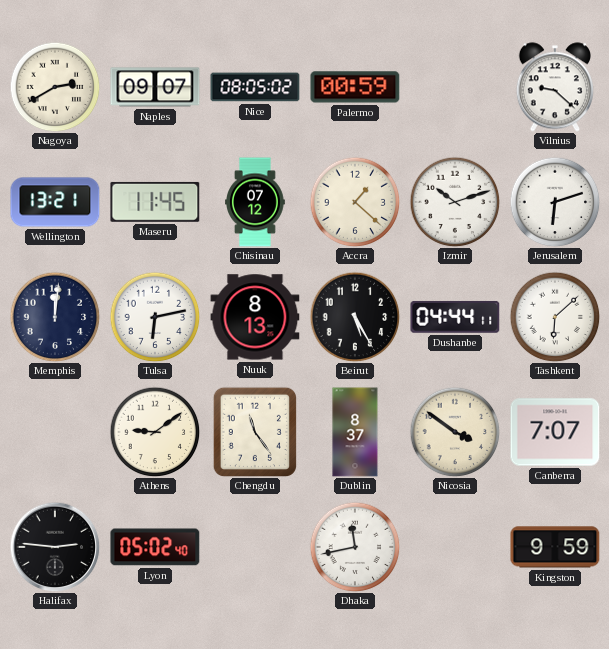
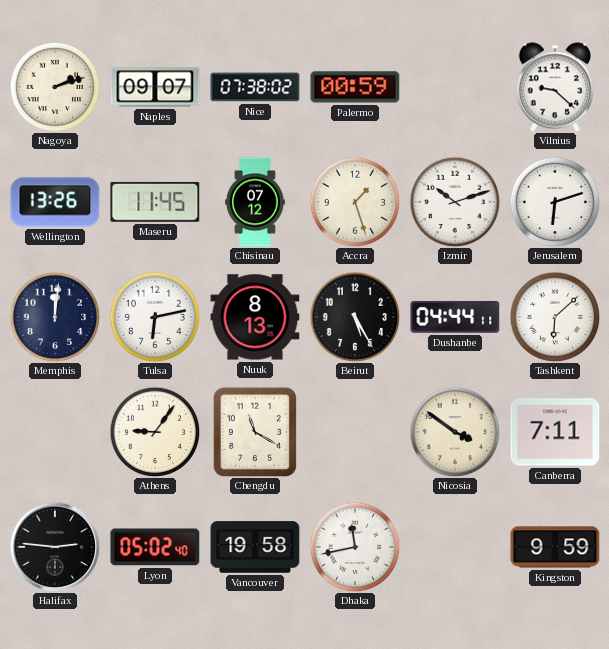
Nagoya: 2:40 -> 2:12 (55, 87)
Nice: 08:05 -> 07:38 (255, 87)
Wellington: 13:21 -> 13:26 (55, 202)
Accra: 1:22 -> 1:27 (355, 202)
Athens: 9:09 -> 9:06 (155, 432)
Chengdu: 11:24 -> 11:20 (254, 431)
Dublin: 8:37 -> none (355, 432)
Canberra: 7:07 -> 7:11 (555, 432)
Vancouver: none -> 19:58 (255, 547)
